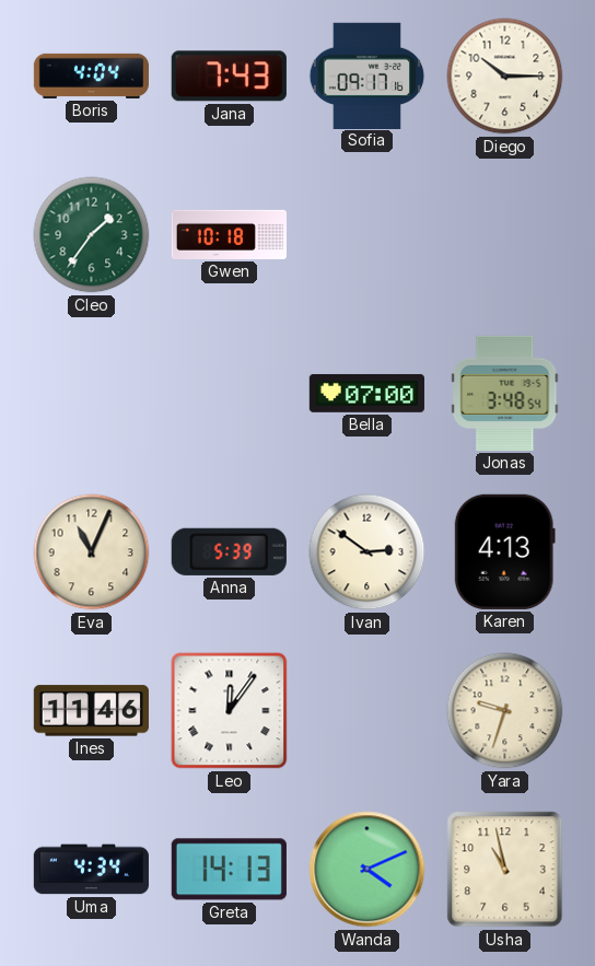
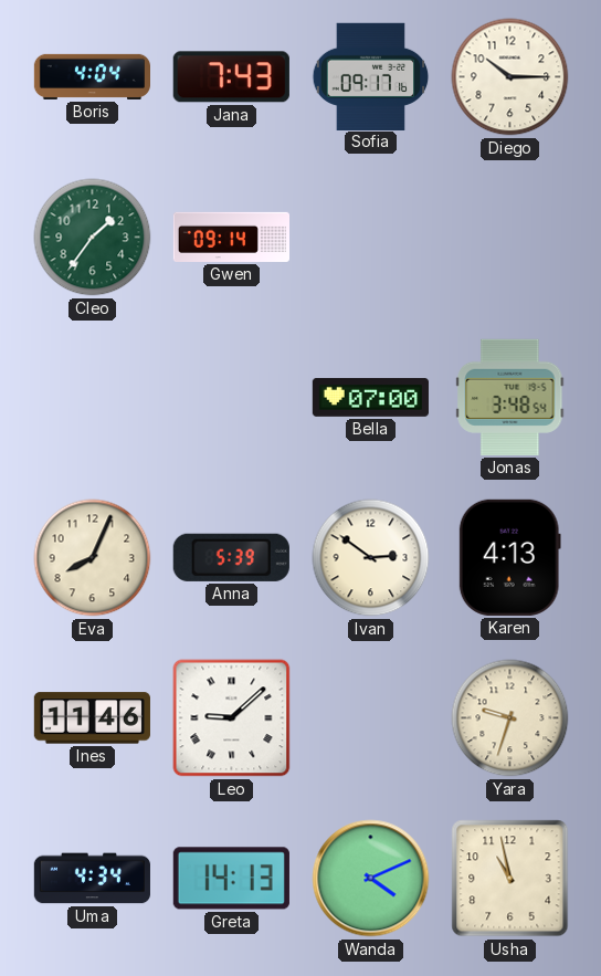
Gwen: 10:18 -> 09:14 (231, 237)
Eva: 11:04 -> 8:04 (93, 558)
Leo: 12:06 -> 9:08 (232, 718)
